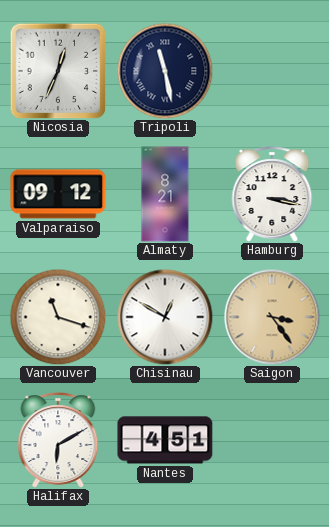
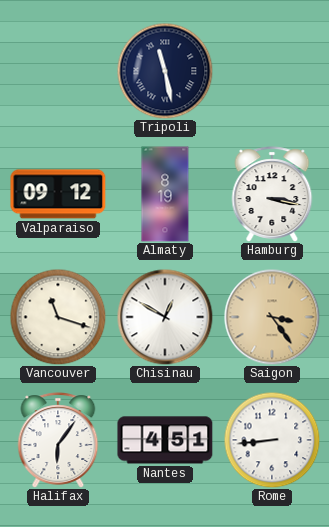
Nicosia: 12:34 -> none (58, 71)
Almaty: 8:21 -> 8:19 (165, 194)
Halifax: 6:10 -> 6:06 (58, 440)
Rome: none -> 8:44 (272, 440)
